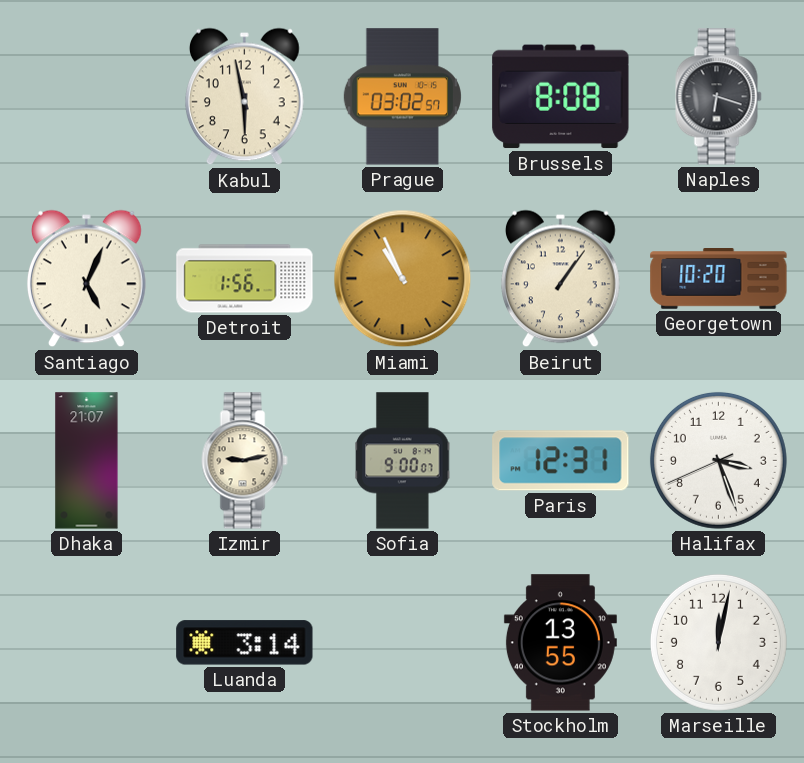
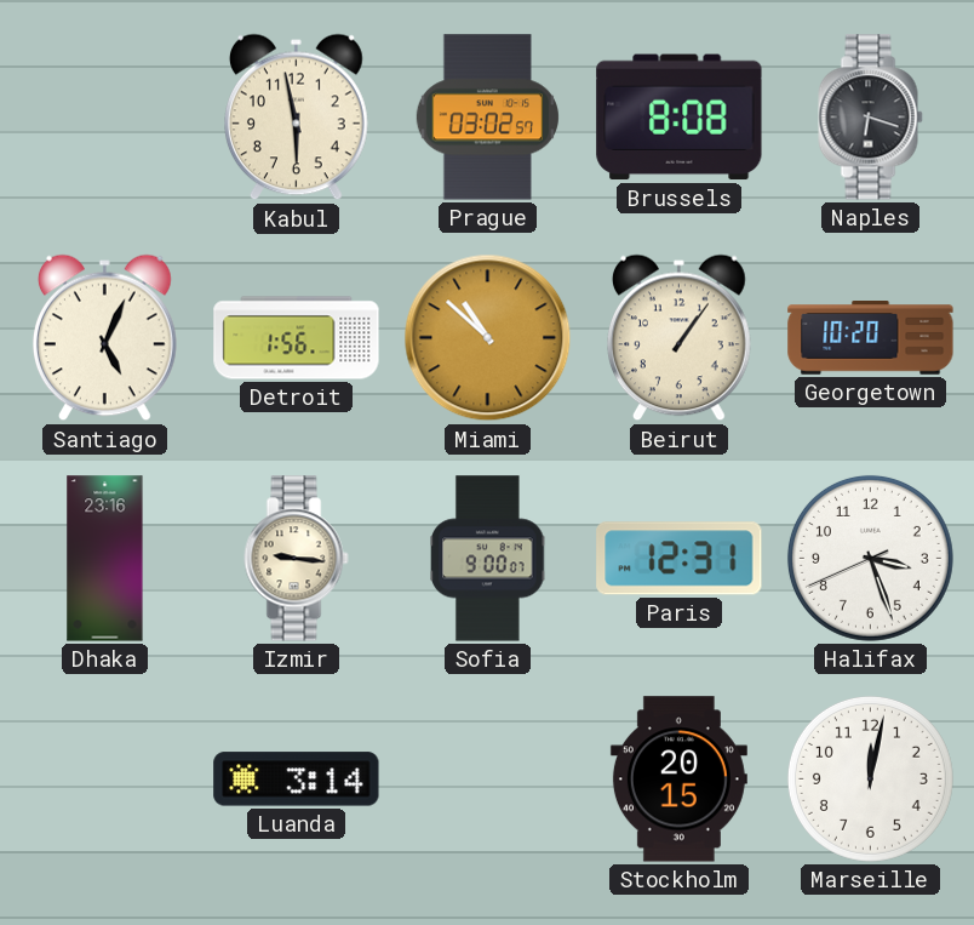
Miami: 10:56 -> 10:52 (488, 338)
Dhaka: 21:07 -> 23:16 (105, 559)
Izmir: 9:13 -> 9:16 (297, 559)
Stockholm: 13:55 -> 20:15 (678, 780)
